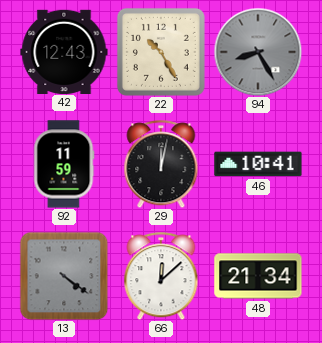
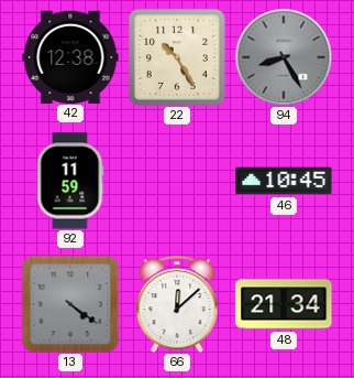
42: 12:43 -> 12:38 (70, 56)
29: 12:02 -> none (161, 164)
46: 10:41 -> 10:45 (284, 181)
